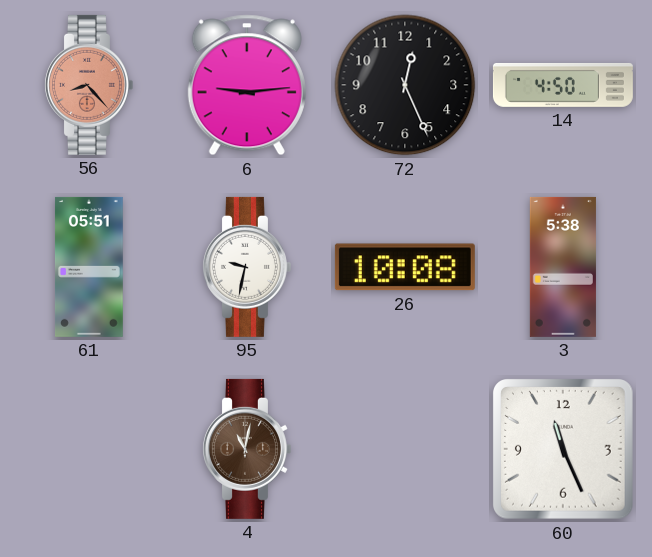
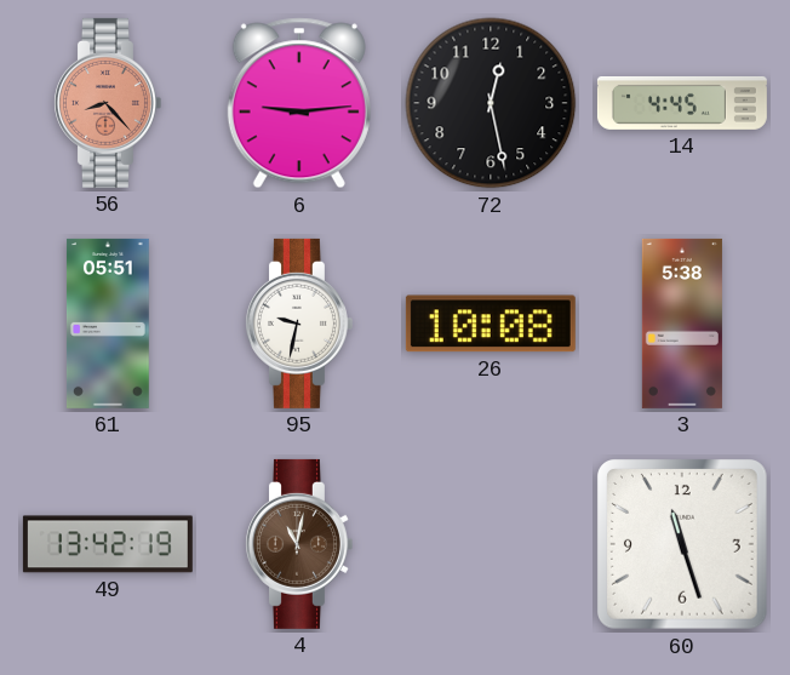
72: 12:26 -> 12:28 (491, 103)
14: 4:50 -> 4:45 (682, 103)
49: none -> 13:42 (108, 544)
60: 11:26 -> 11:27 (683, 545)
